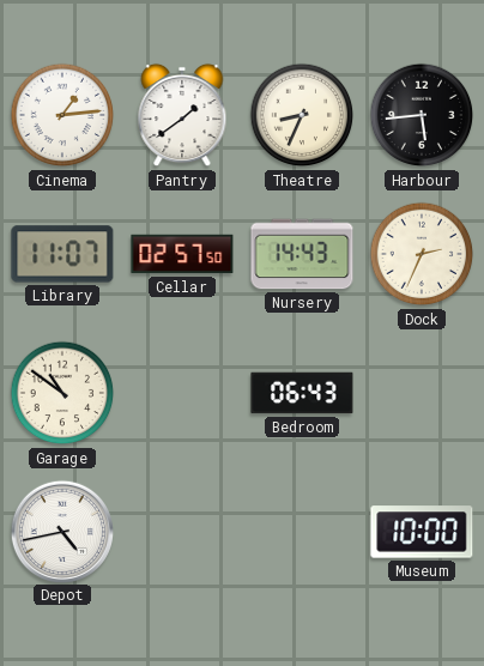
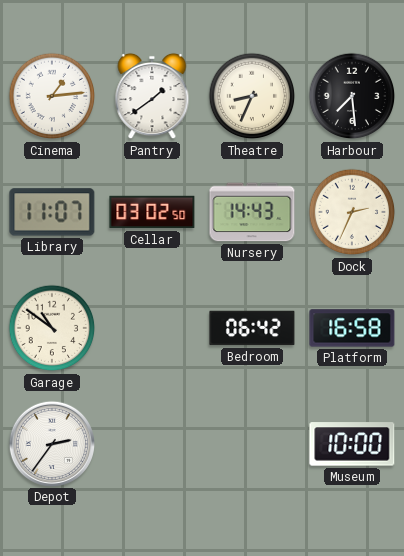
Harbour: 5:44 -> 7:29 (352, 96)
Cellar: 02:57 -> 03:02 (152, 212)
Bedroom: 06:43 -> 06:42 (252, 328)
Platform: none -> 16:58 (352, 328)
Depot: 4:43 -> 2:36 (51, 443)
